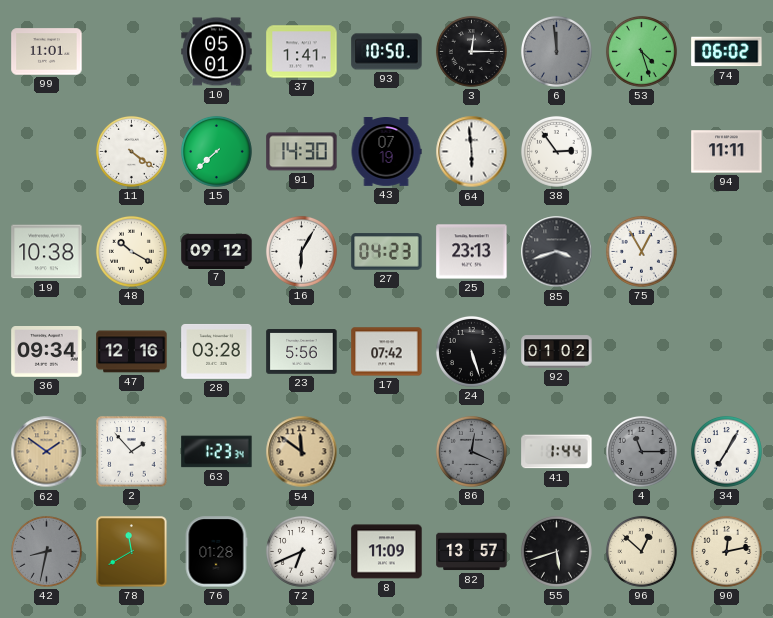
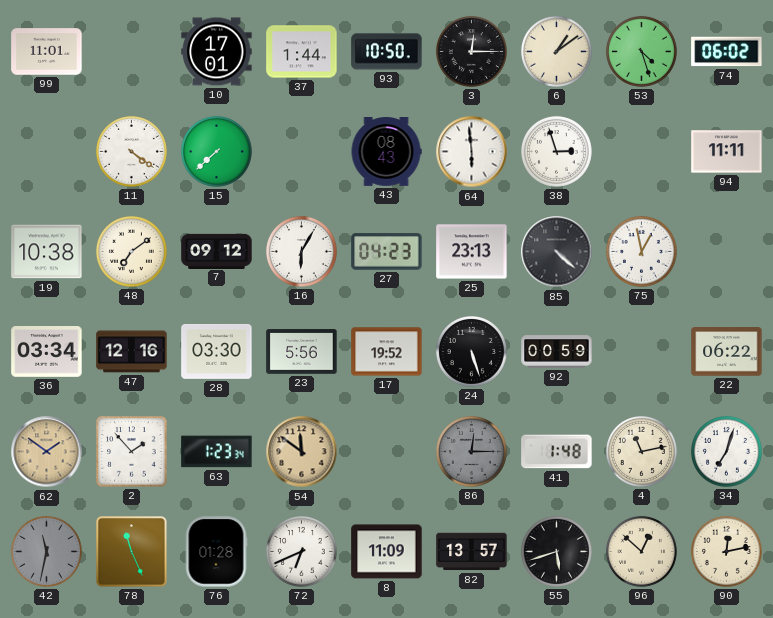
10: 05:01 -> 17:01 (217, 52)
37: 1:41 -> 1:44 (302, 52)
6: 11:59 -> 1:09 (556, 51)
6 dial: grey -> cream (556, 51)
91: 14:30 -> none (302, 152)
43: 07:19 -> 08:43 (386, 152)
38: 2:54 -> 2:57 (556, 151)
48: 10:20 -> 7:09 (131, 251)
85: 3:42 -> 4:22 (557, 252)
75: 12:55 -> 12:58 (641, 251)
36: 09:34 -> 03:34 (47, 352)
28: 03:28 -> 03:30 (217, 351)
17: 07:42 -> 19:52 (387, 352)
92: 01:02 -> 00:59 (557, 352)
22: none -> 06:22 (727, 352)
86: 12:19 -> 12:15 (471, 451)
41: 1:44 -> 1:48 (557, 452)
4: 11:15 -> 11:13 (641, 451)
4 dial: grey -> cream (641, 451)
34: 7:05 -> 7:03 (726, 451)
42: 8:32 -> 11:32 (46, 551)
78: 11:40 -> 11:26 (132, 552)
